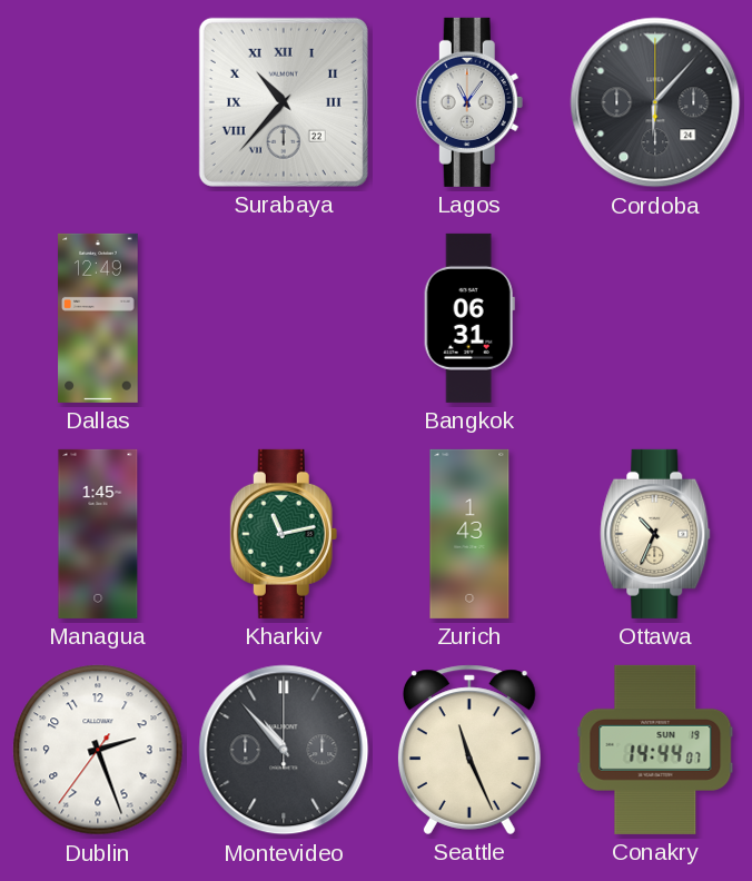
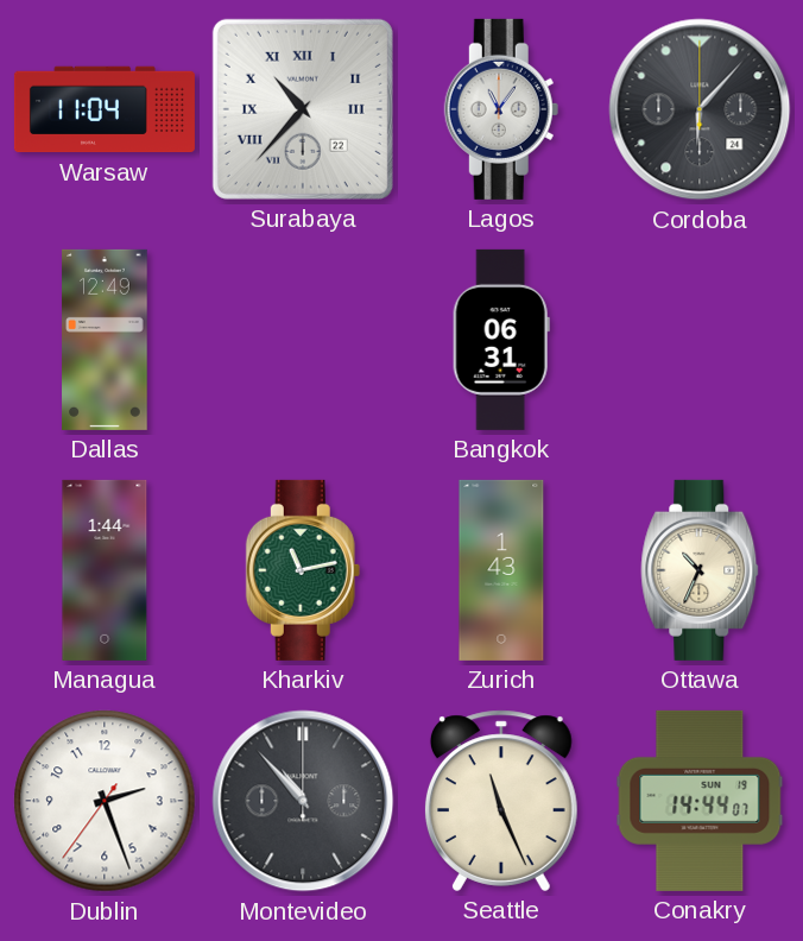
Warsaw: none -> 11:04 (105, 109)
Managua: 1:45 -> 1:44 (105, 570)
